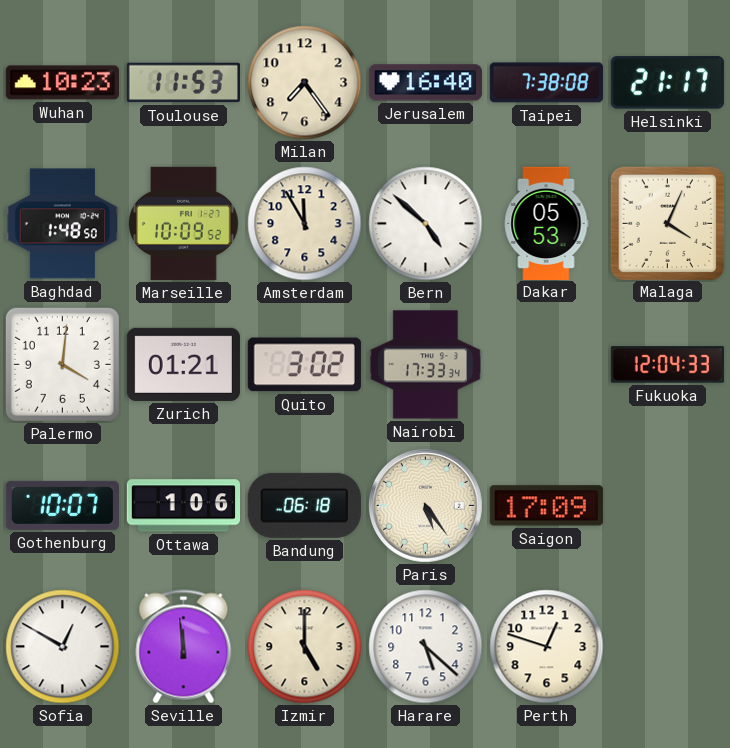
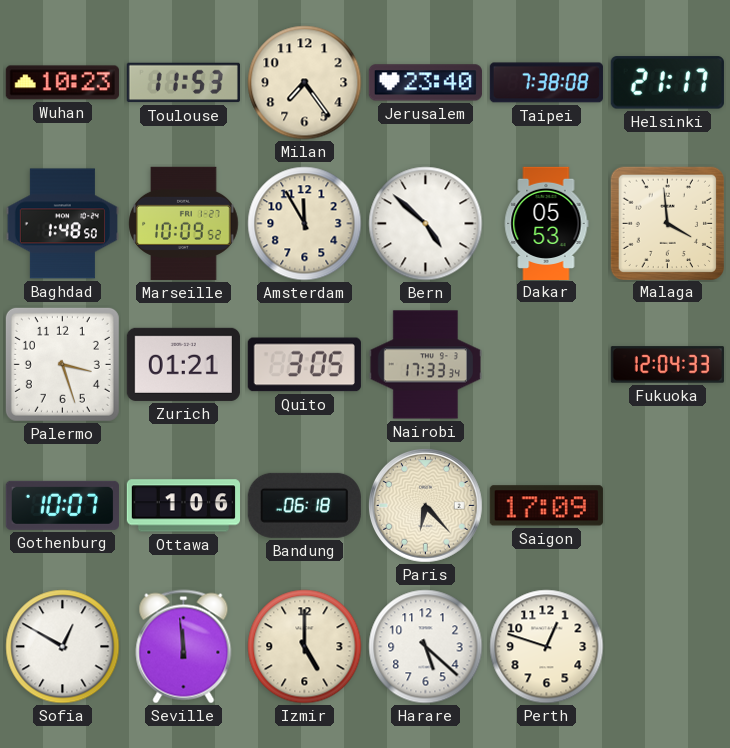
Jerusalem: 16:40 -> 23:40 (425, 83)
Malaga: 4:04 -> 3:59 (667, 223)
Palermo: 4:01 -> 3:27 (62, 364)
Quito: 3:02 -> 3:05 (304, 365)
Paris: 5:24 -> 6:23 (426, 506)
